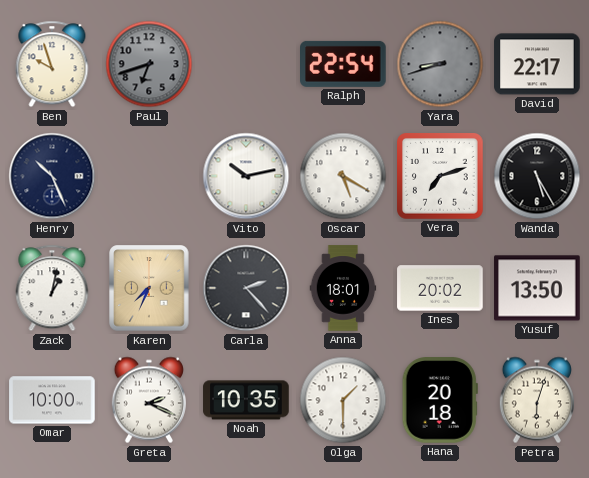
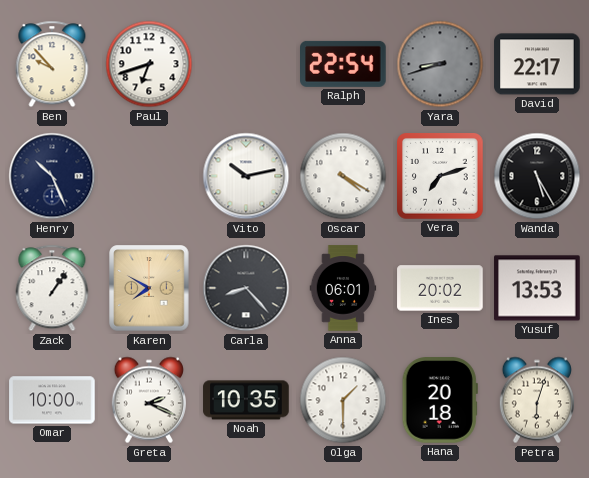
Ben: 9:57 -> 9:53 (52, 64)
Paul dial: grey -> white (149, 64)
Oscar: 5:20 -> 4:20 (343, 176)
Zack: 1:02 -> 1:06 (52, 288)
Karen: 7:34 -> 7:50 (149, 288)
Carla: 2:23 -> 8:23 (246, 288)
Anna: 18:01 -> 06:01 (343, 288)
Yusuf: 13:50 -> 13:53 (537, 288)
